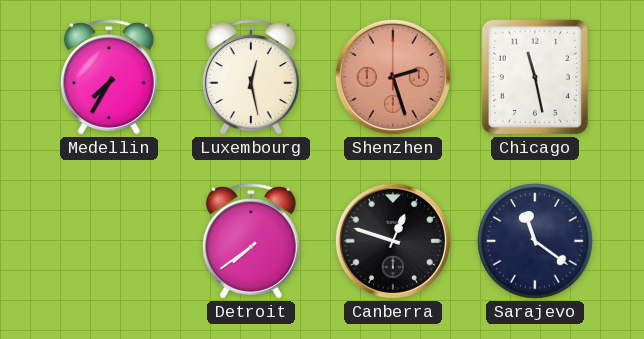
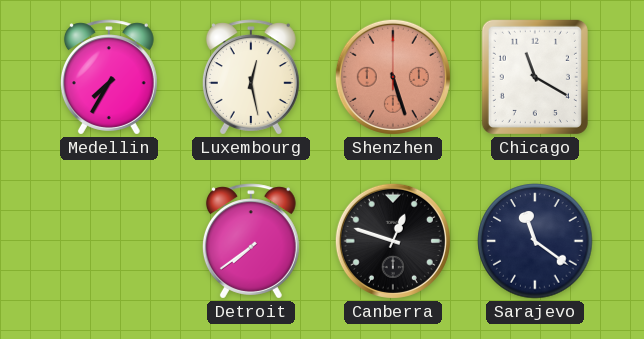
Shenzhen: 2:27 -> 5:27 (393, 77)
Chicago: 11:28 -> 11:20 (535, 77)
